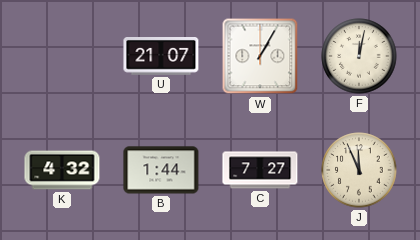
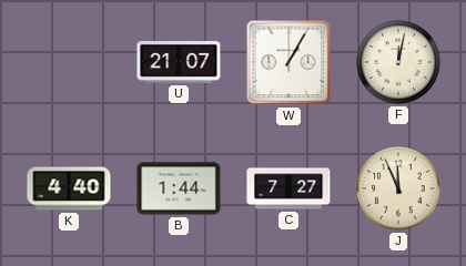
K: 4:32 -> 4:40 (69, 188)
